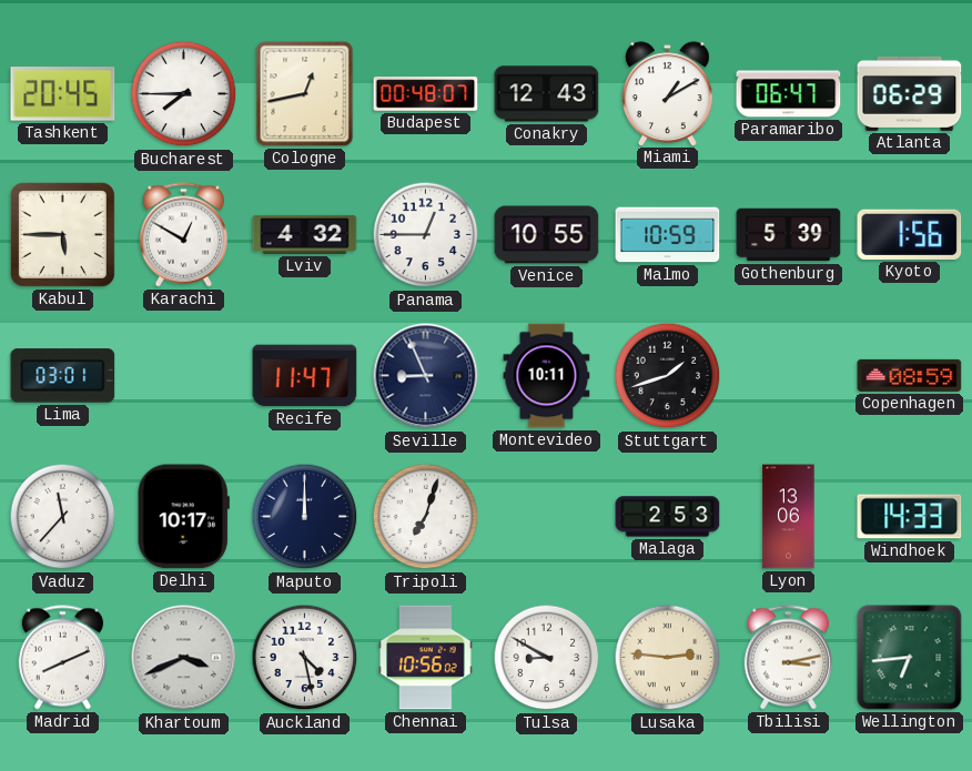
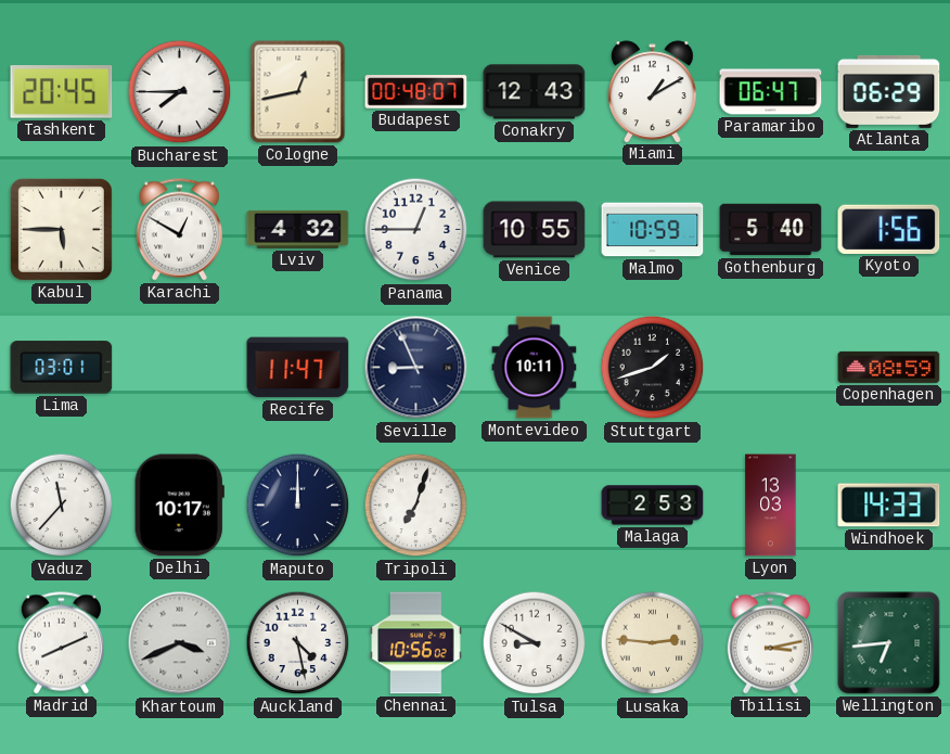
Gothenburg: 5:39 -> 5:40 (771, 230)
Lyon: 13:06 -> 13:03 (771, 506)
